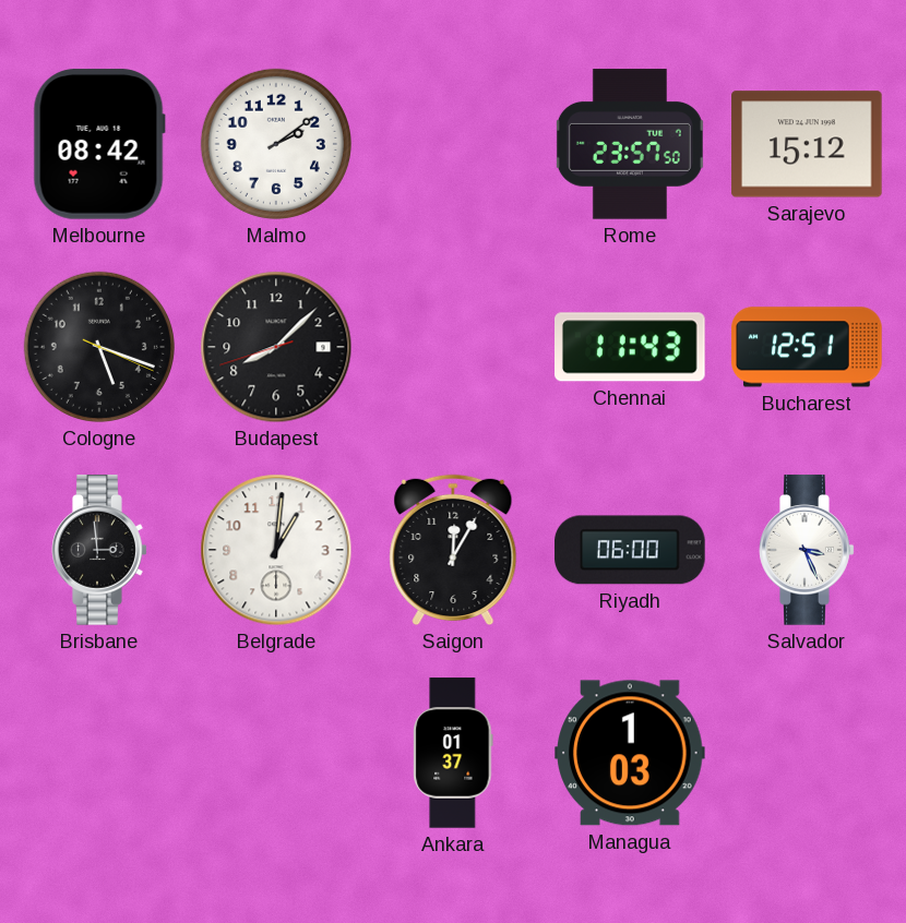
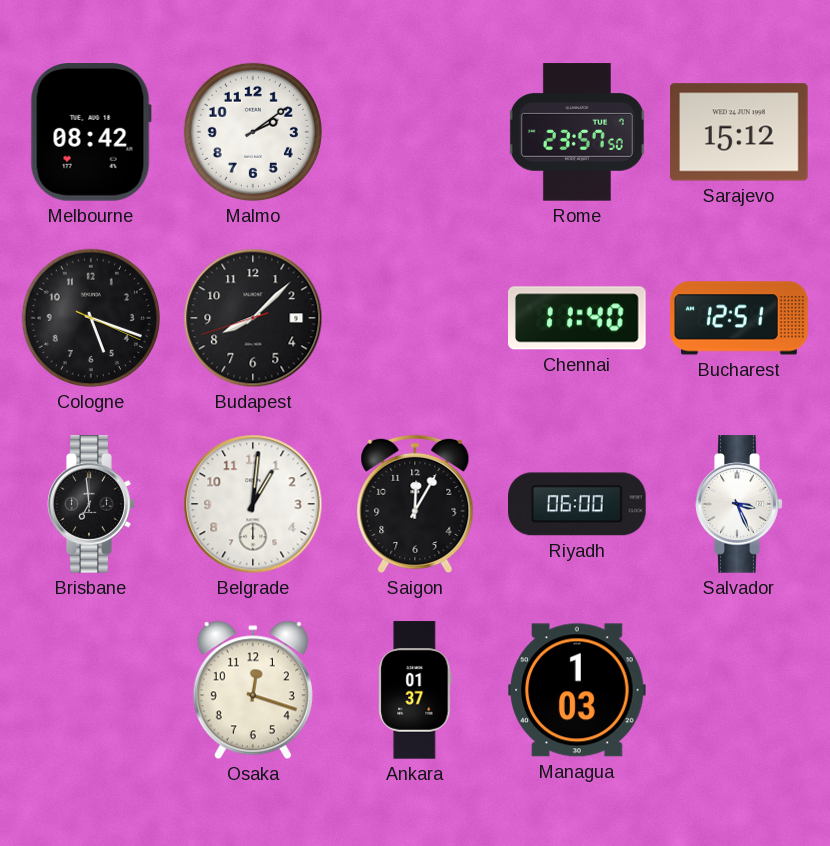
Chennai: 11:43 -> 11:40 (578, 318)
Brisbane: 2:59 -> 6:59 (91, 504)
Osaka: none -> 12:18 (253, 690)
